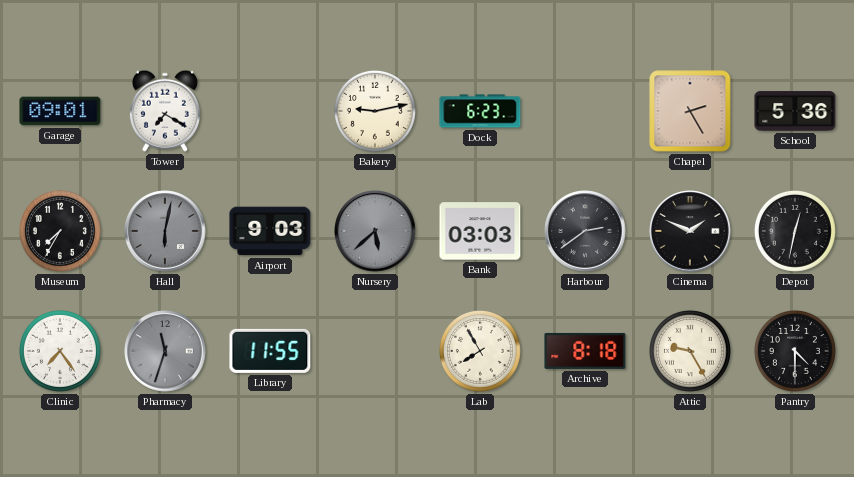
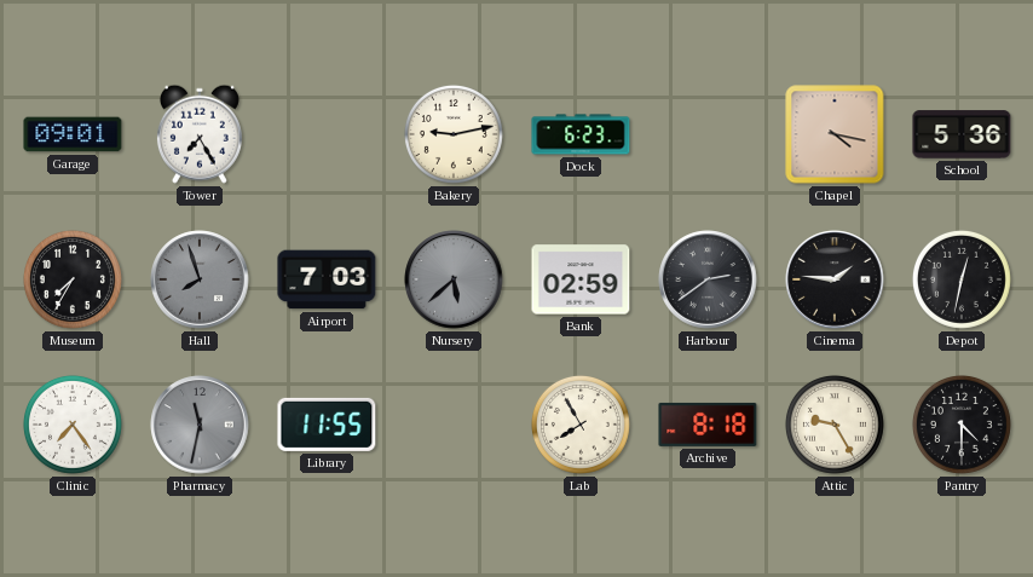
Tower: 7:20 -> 7:25 (200, 134)
Chapel: 2:25 -> 4:17 (835, 134)
Hall: 6:02 -> 7:57 (200, 279)
Airport: 9:03 -> 7:03 (327, 279)
Bank: 03:03 -> 02:59 (581, 279)
Cinema: 1:49 -> 1:46 (835, 279)
Pharmacy: 11:33 -> 11:32 (200, 425)
